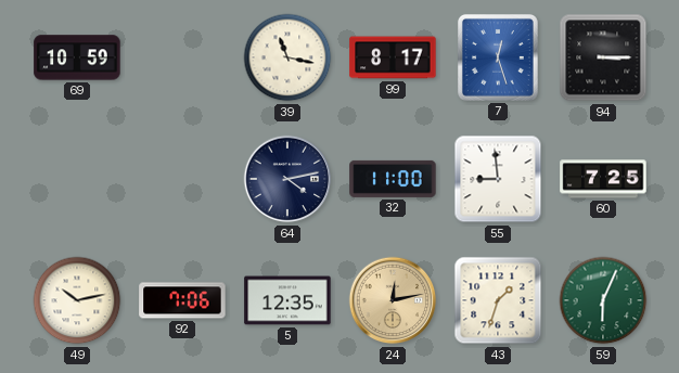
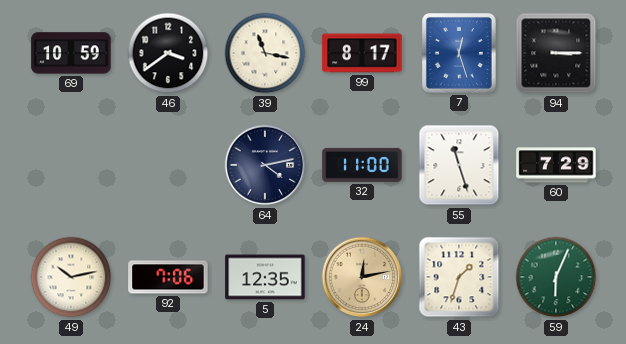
46: none -> 3:39 (168, 53)
55: 8:59 -> 11:27 (459, 165)
60: 7:25 -> 7:29 (556, 165)
